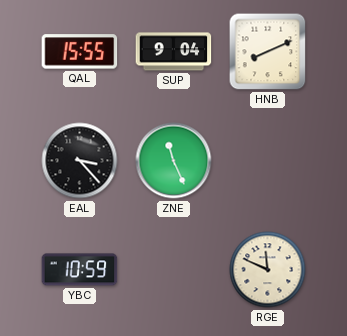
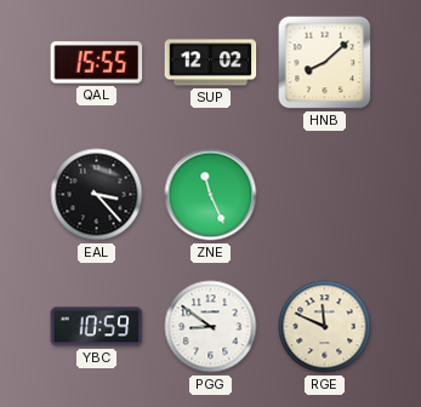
SUP: 9:04 -> 12:02 (211, 63)
HNB: 8:11 -> 8:08 (325, 63)
PGG: none -> 8:51 (211, 327)
